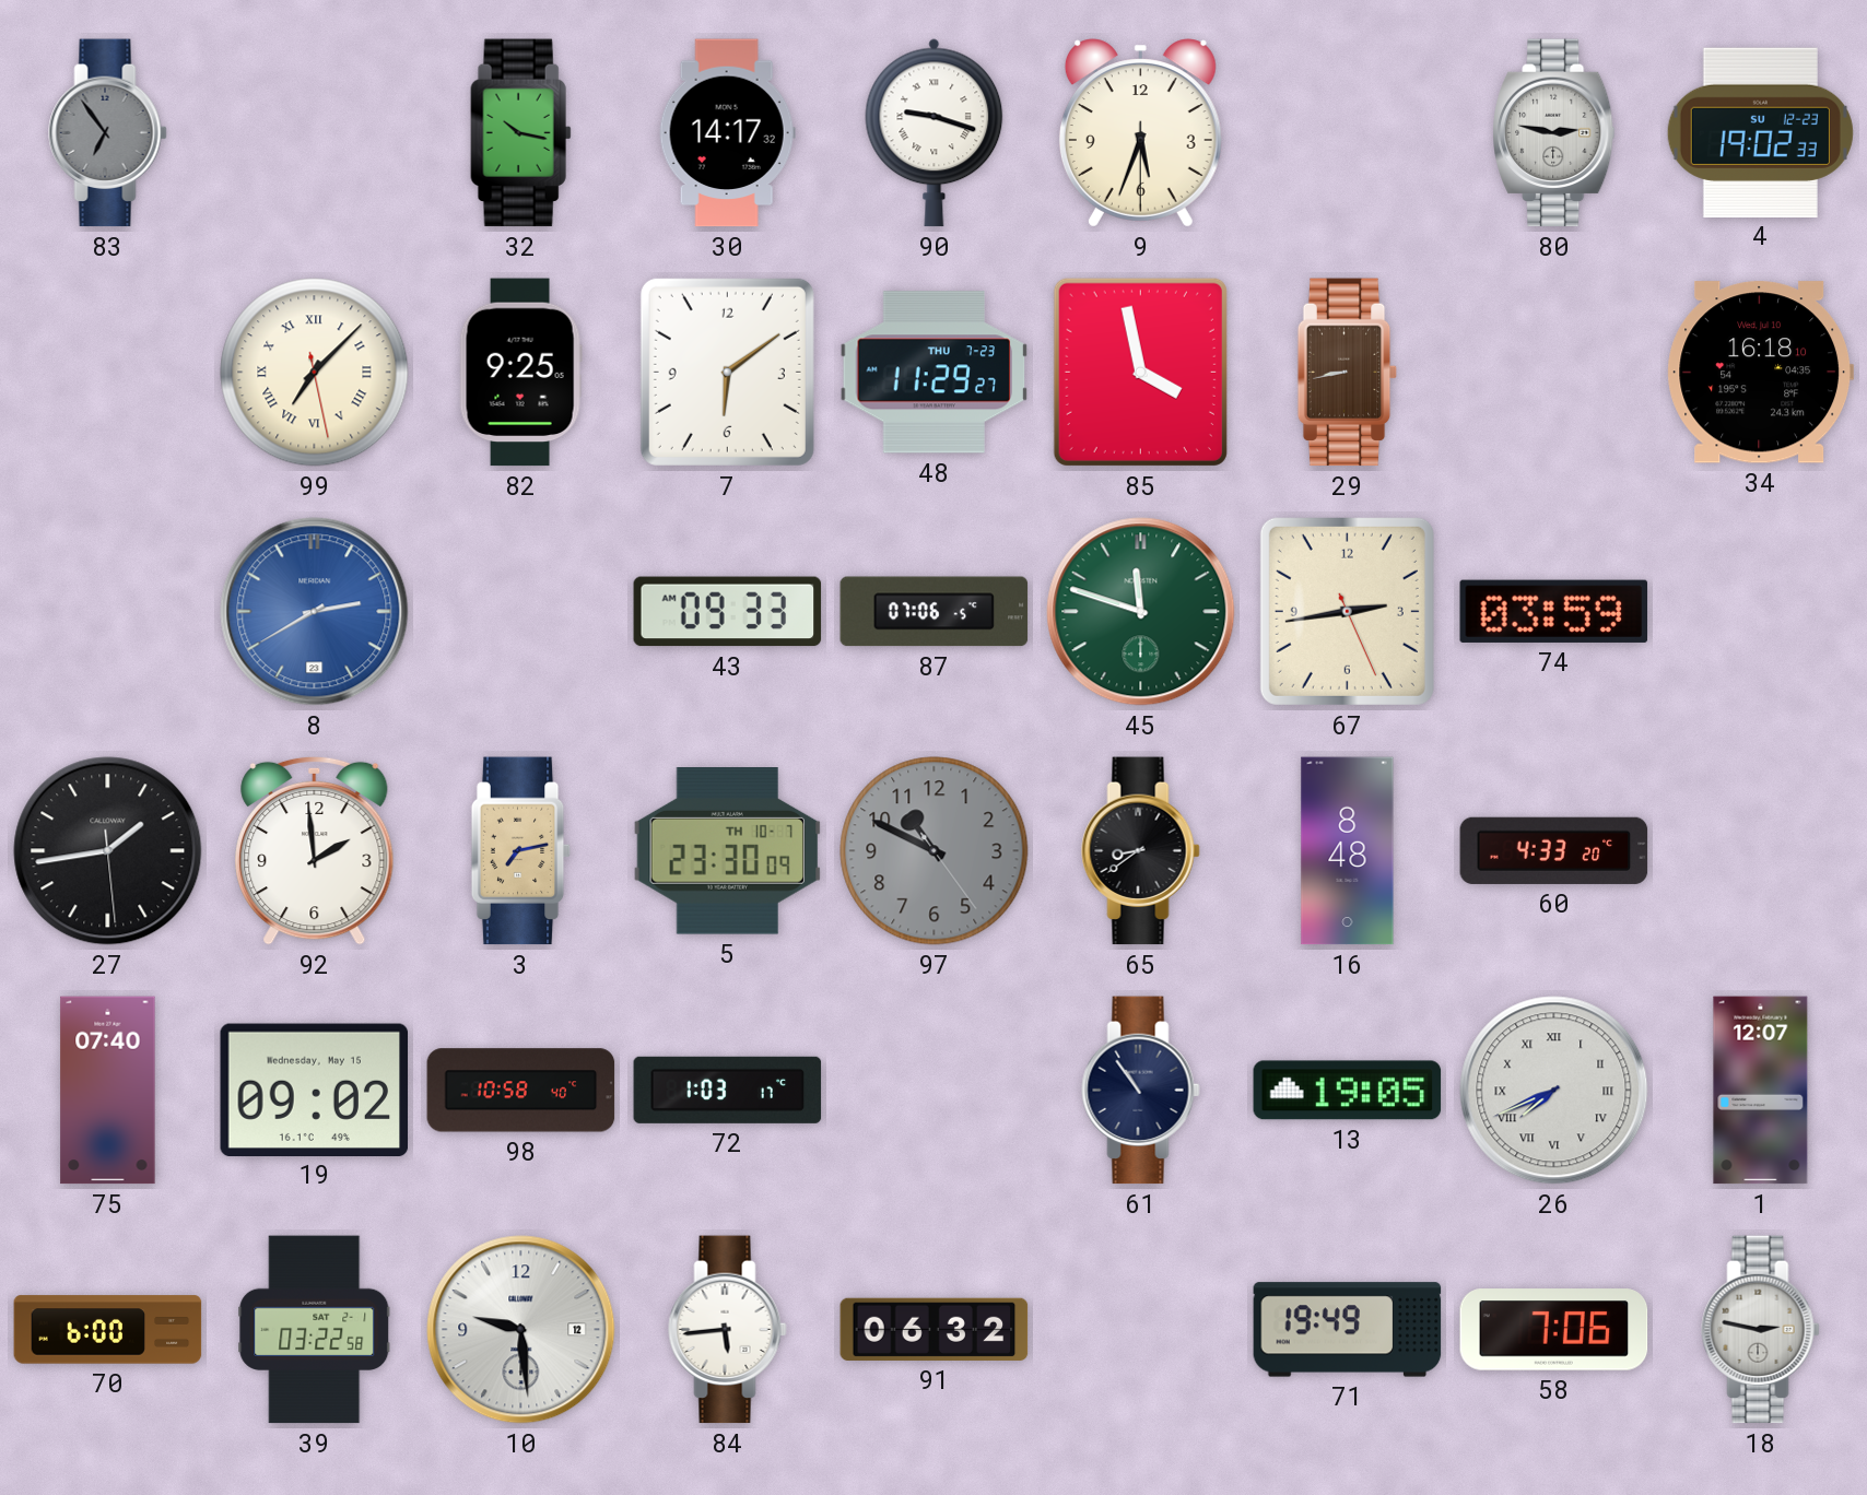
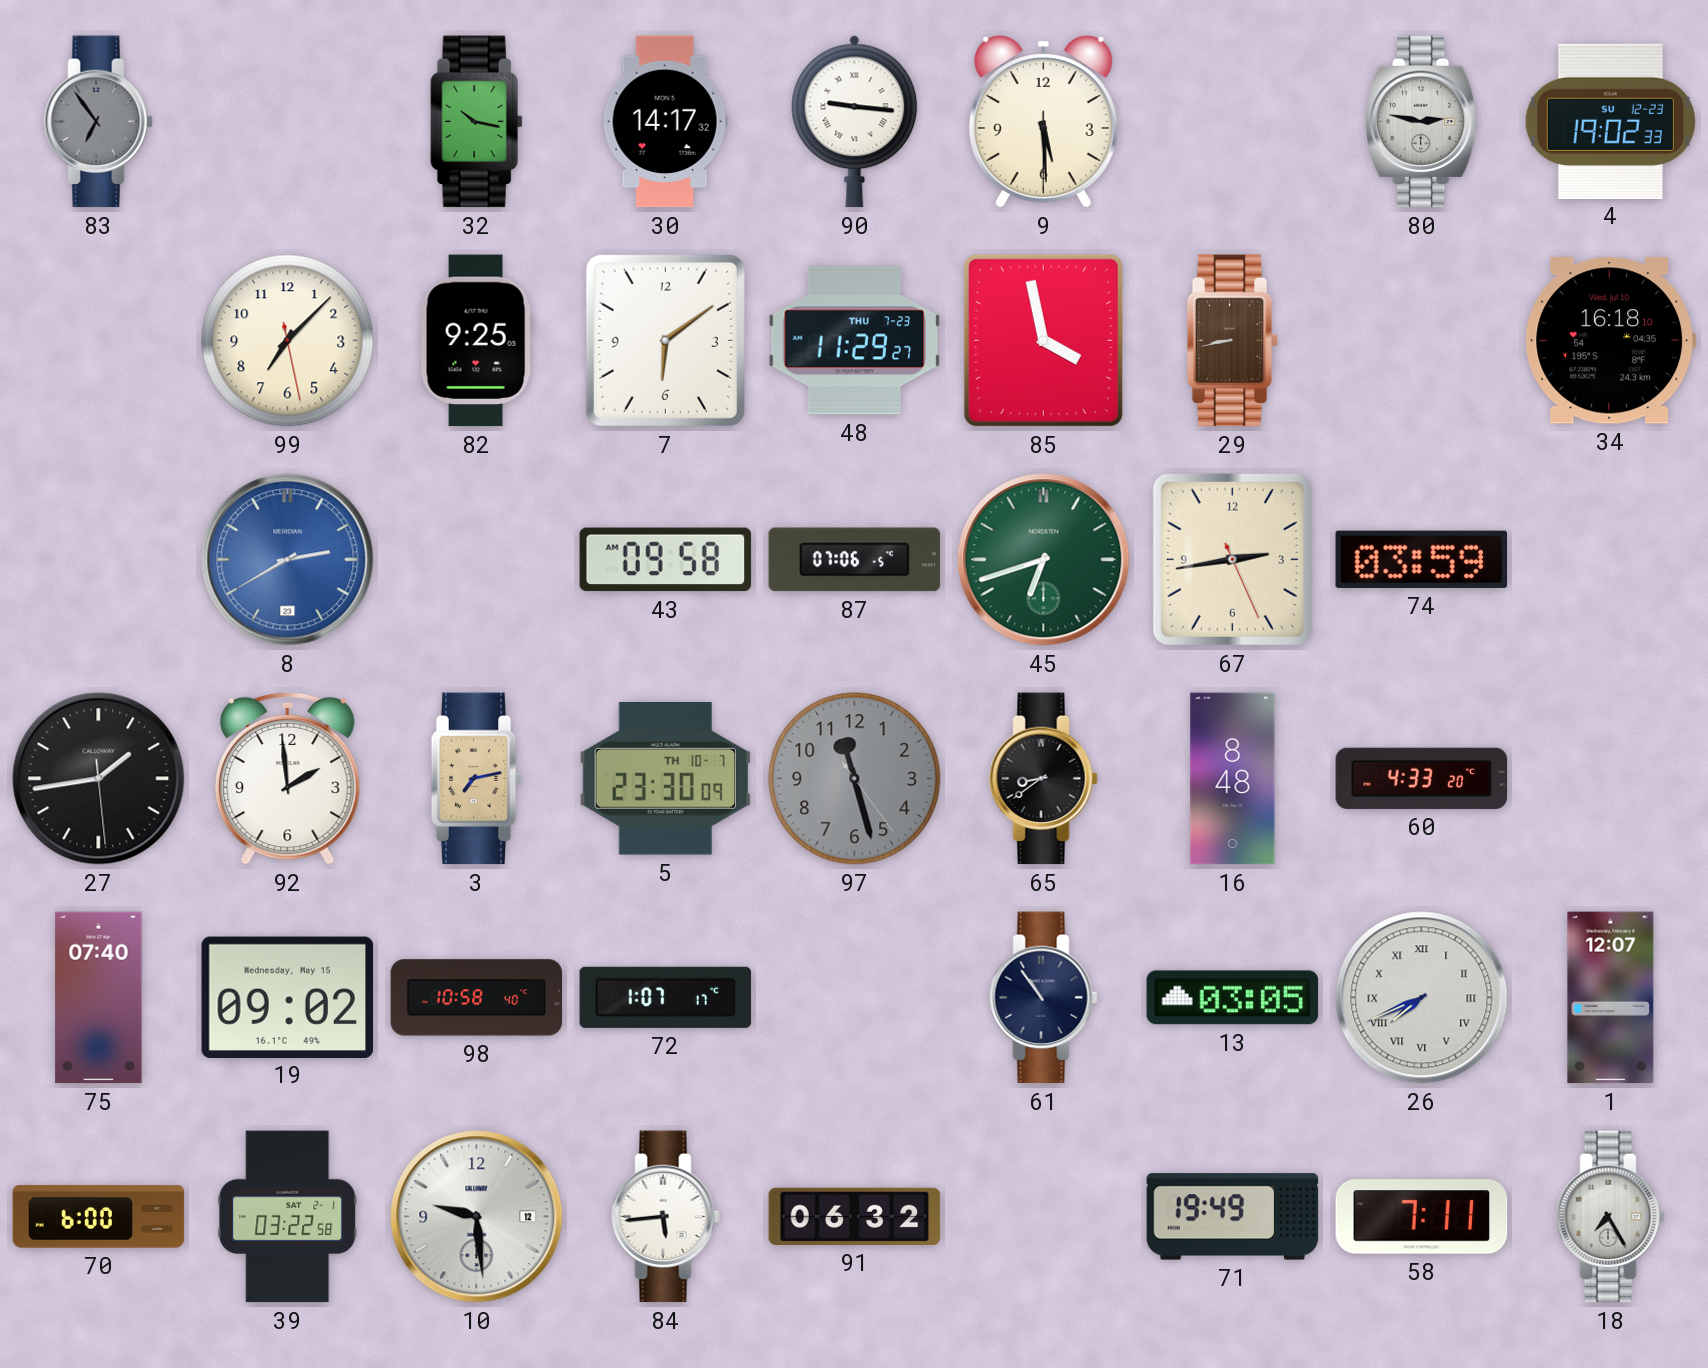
90: 9:18 -> 9:16 (855, 122)
9: 5:33 -> 5:29 (1043, 122)
99 numerals: Roman -> Arabic (288, 341)
43: 09:33 -> 09:58 (666, 560)
45: 11:48 -> 6:42 (1044, 560)
97: 10:49 -> 11:27 (855, 779)
72: 1:03 -> 1:07 (666, 997)
13: 19:05 -> 03:05 (1233, 998)
58: 7:06 -> 7:11 (1422, 1217)
18: 2:47 -> 7:25 (1611, 1217)
